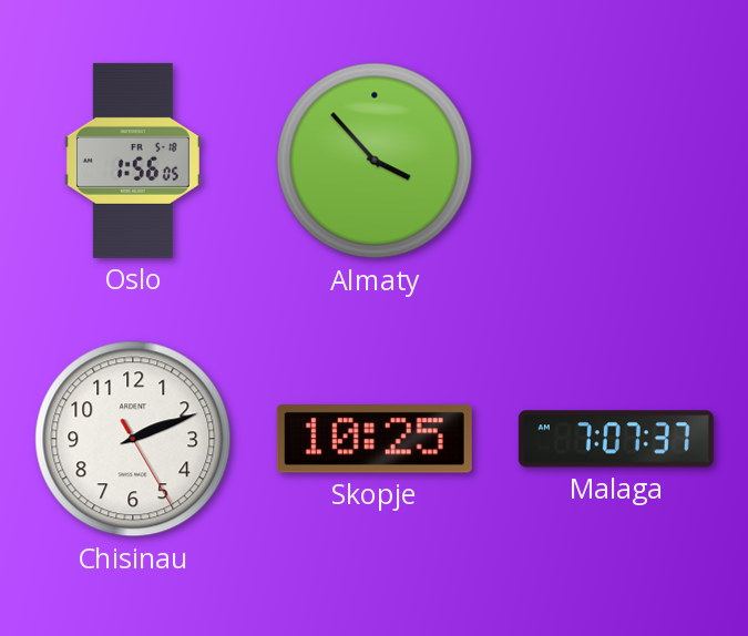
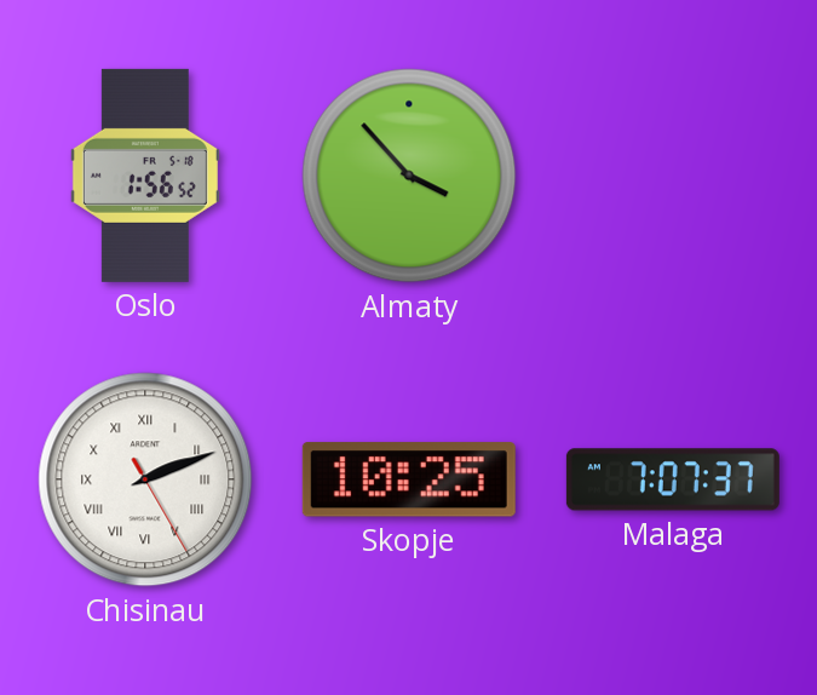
Oslo: 1:56:05 -> 1:56:52 (145, 176)
Chisinau numerals: Arabic -> Roman (145, 479)
